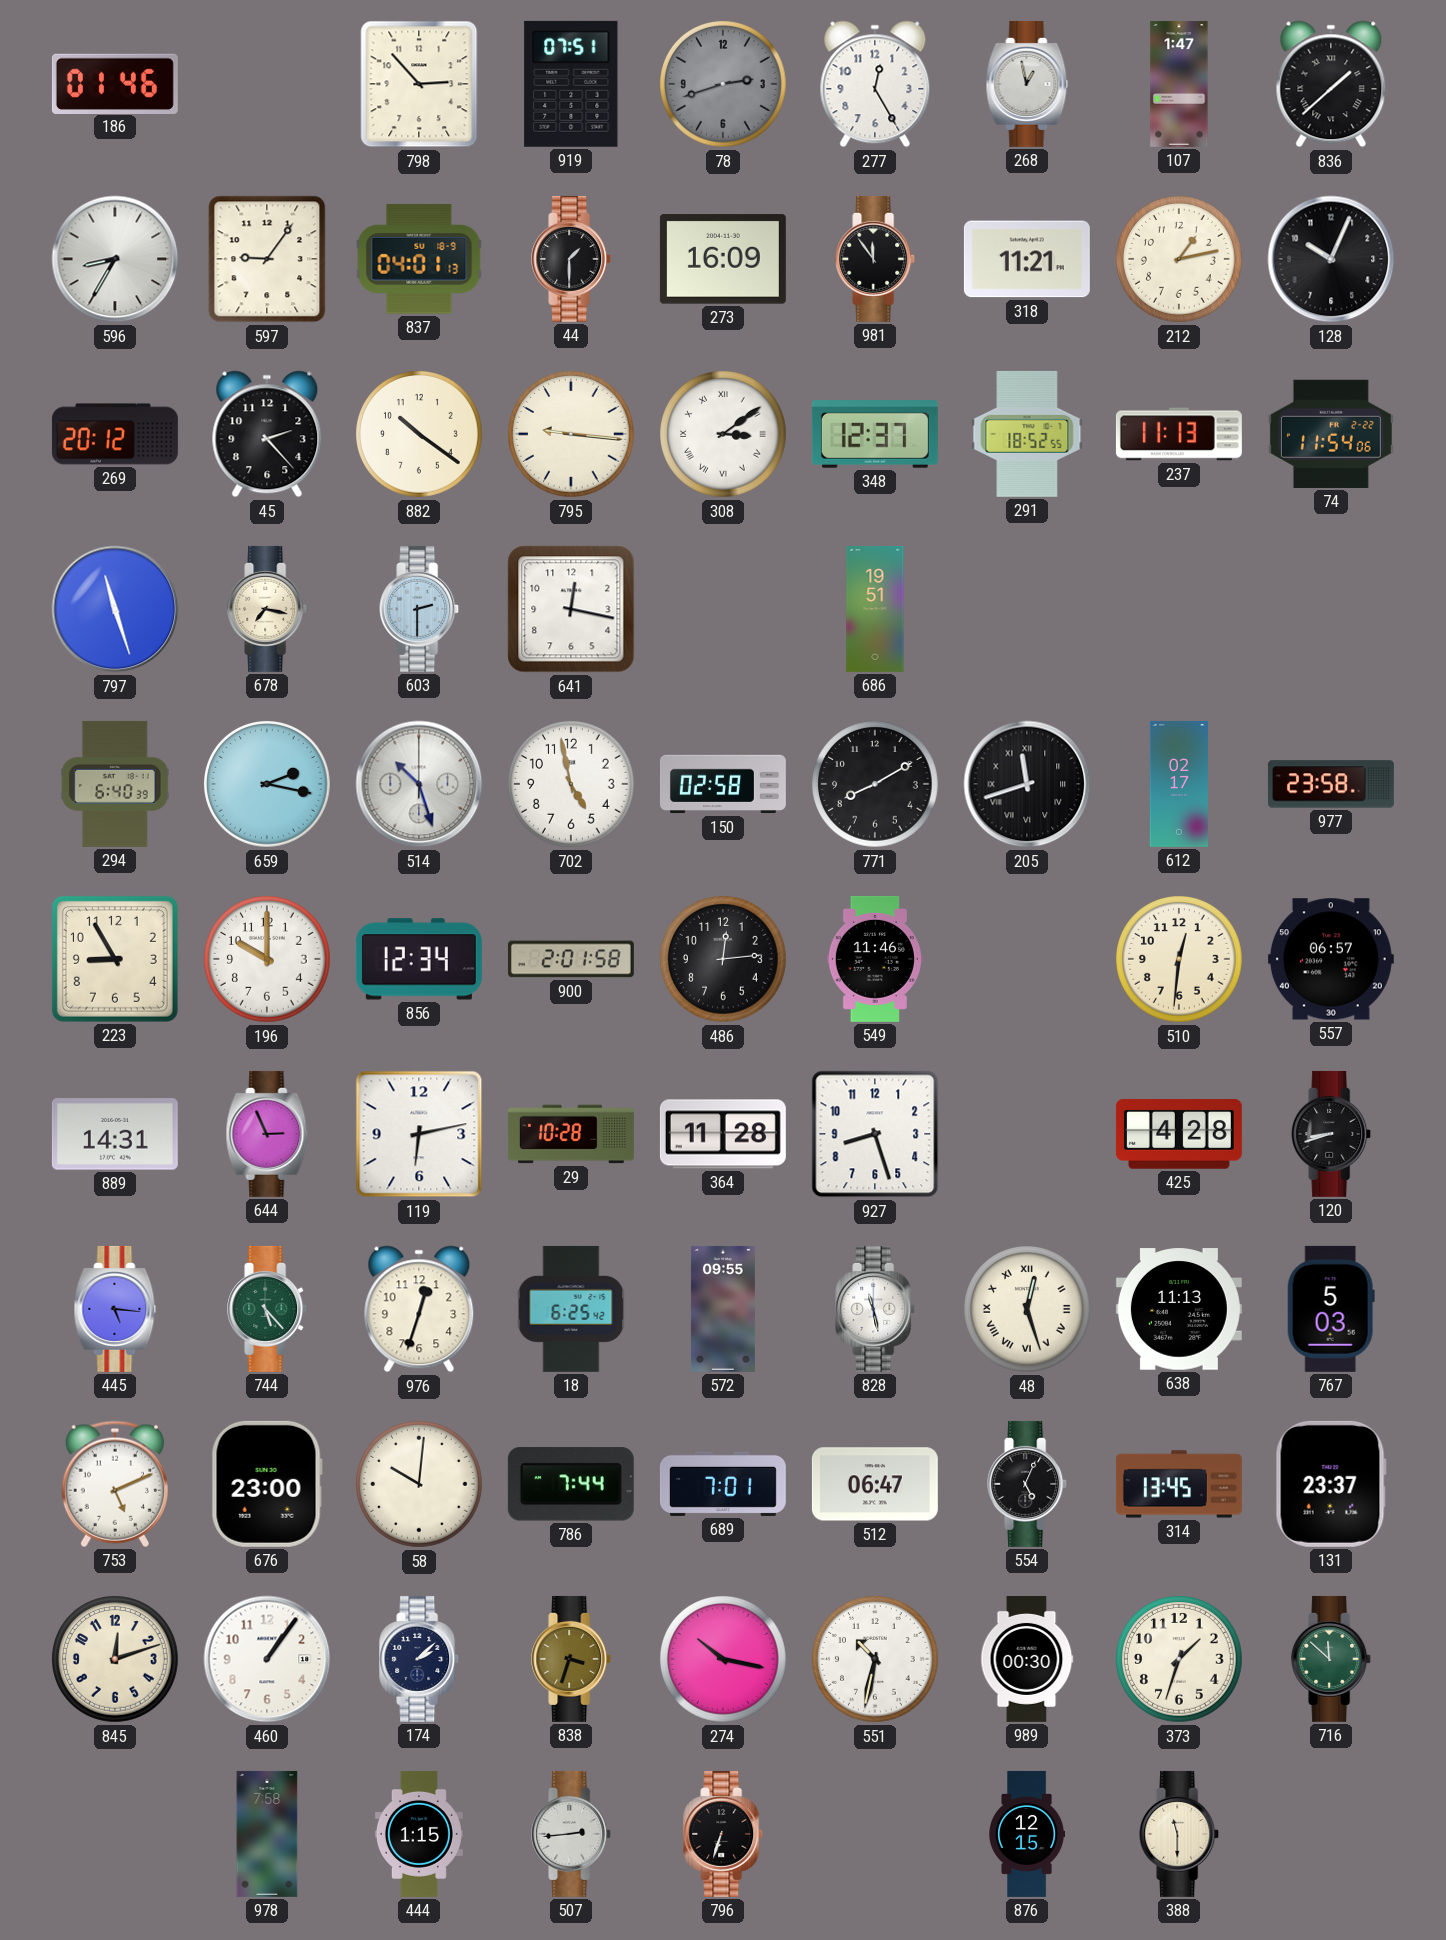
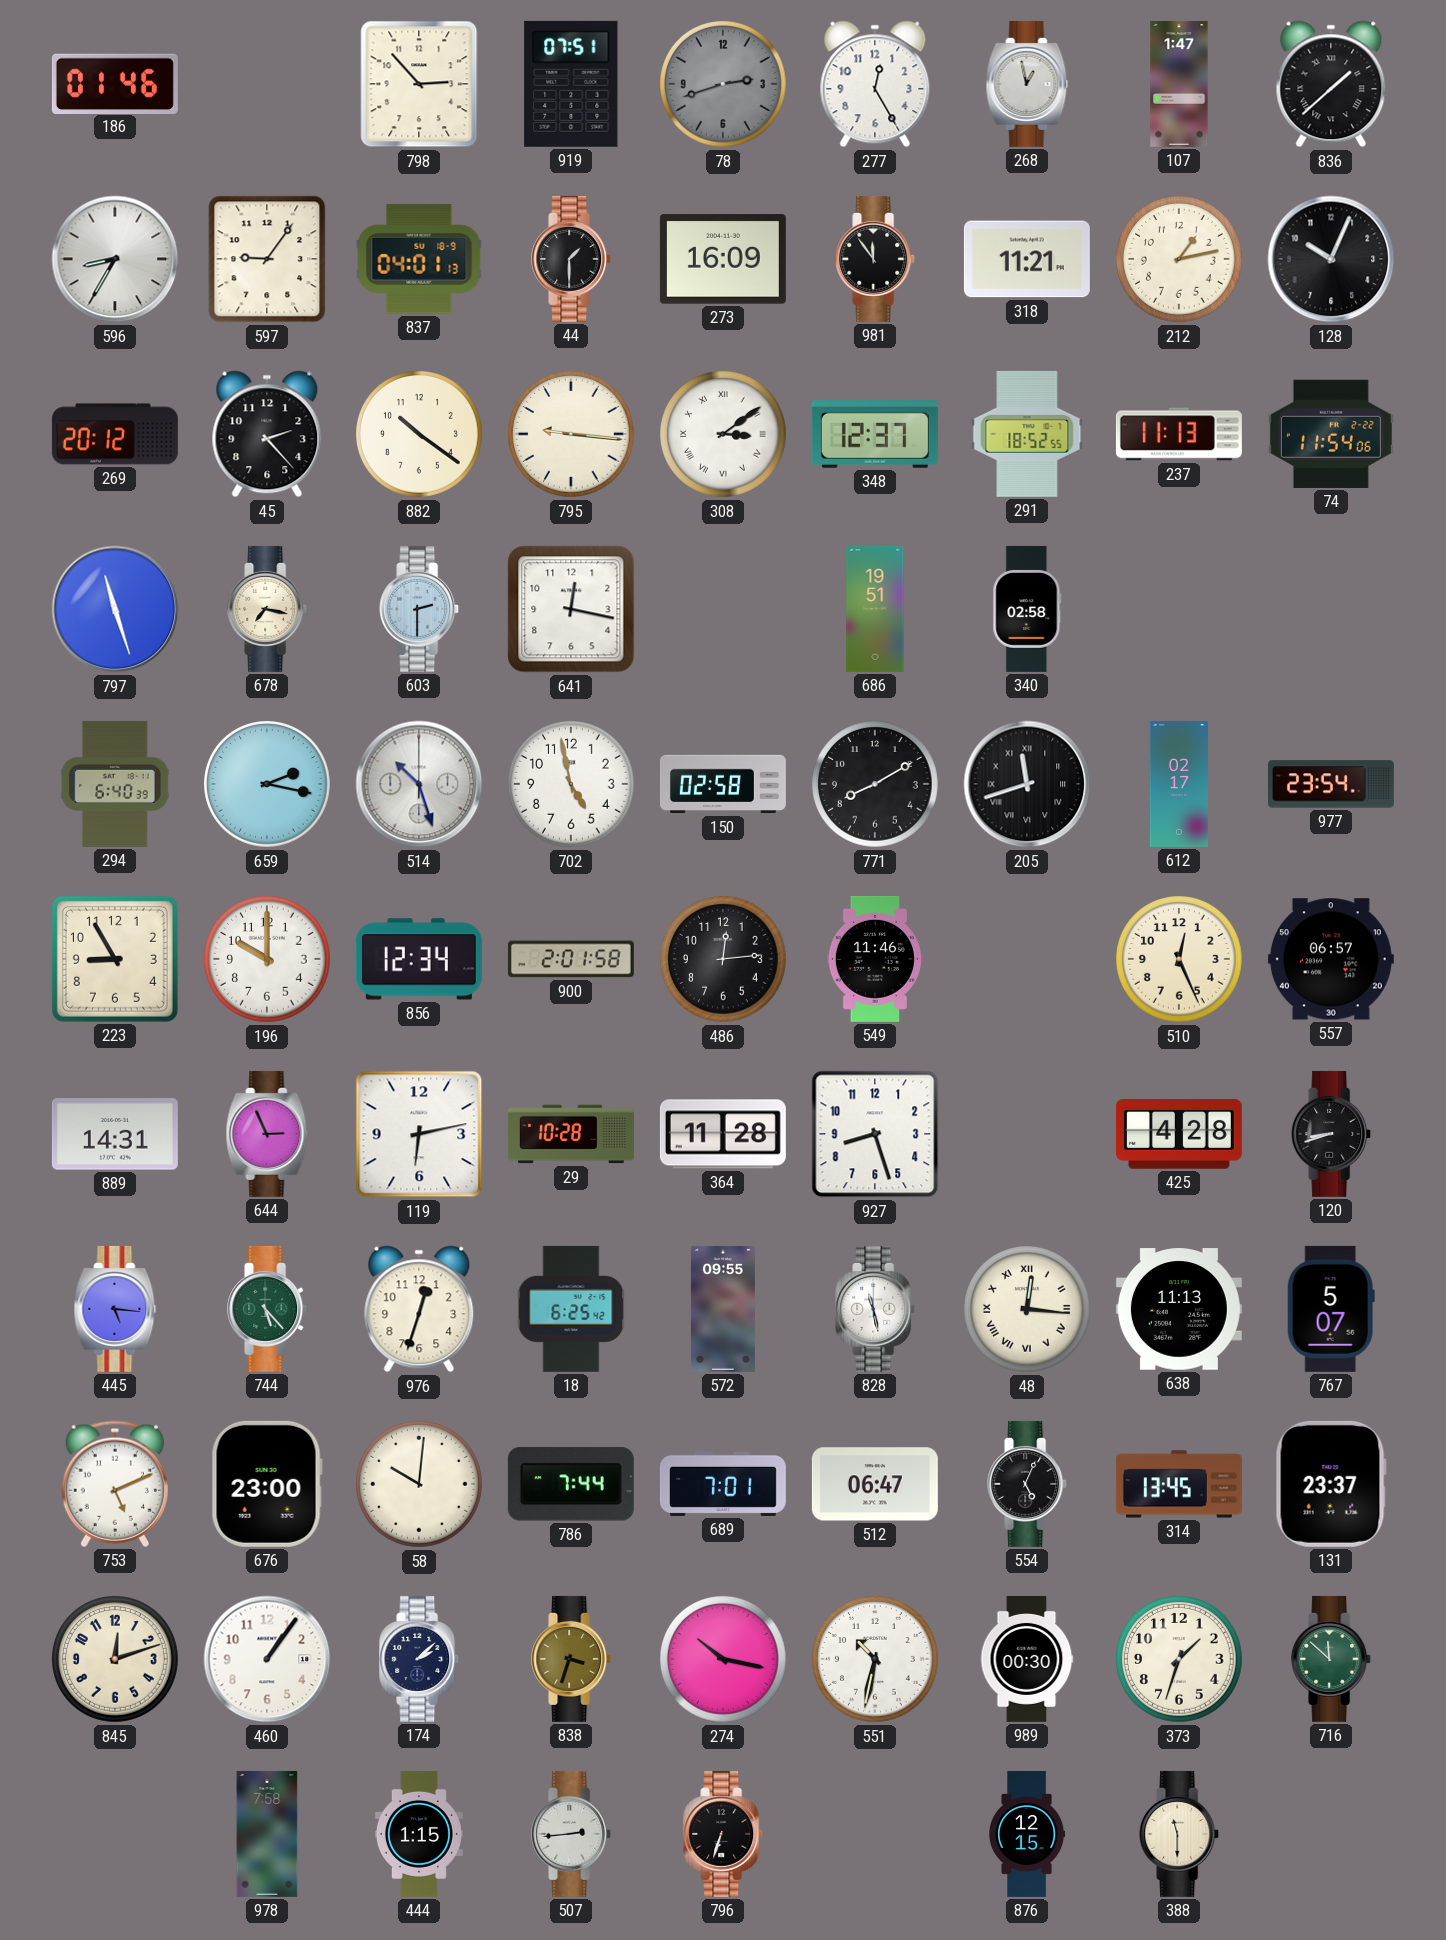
340: none -> 02:58 (1027, 609)
977: 23:58 -> 23:54 (1331, 784)
510: 12:31 -> 12:26 (1180, 960)
48: 12:27 -> 12:16 (1028, 1310)
767: 5:03 -> 5:07 (1331, 1309)
